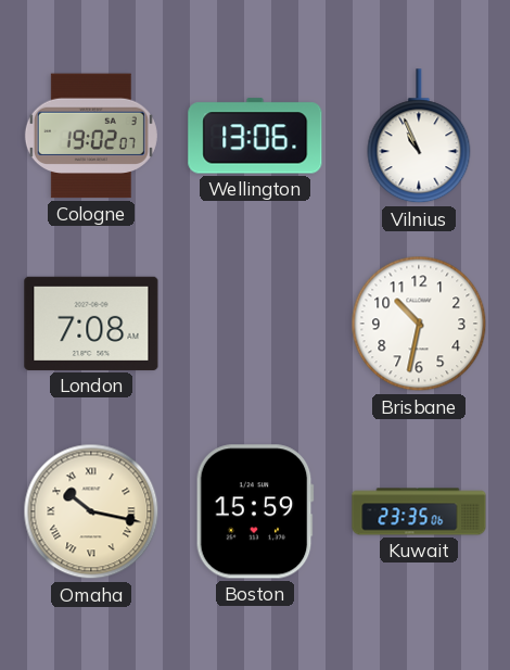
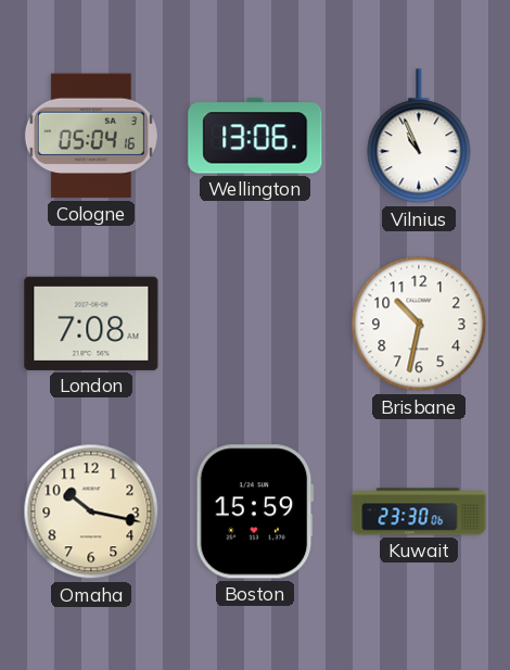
Cologne: 19:02 -> 05:04 (91, 136)
Omaha numerals: Roman -> Arabic (91, 511)
Kuwait: 23:35 -> 23:30 (419, 511)
